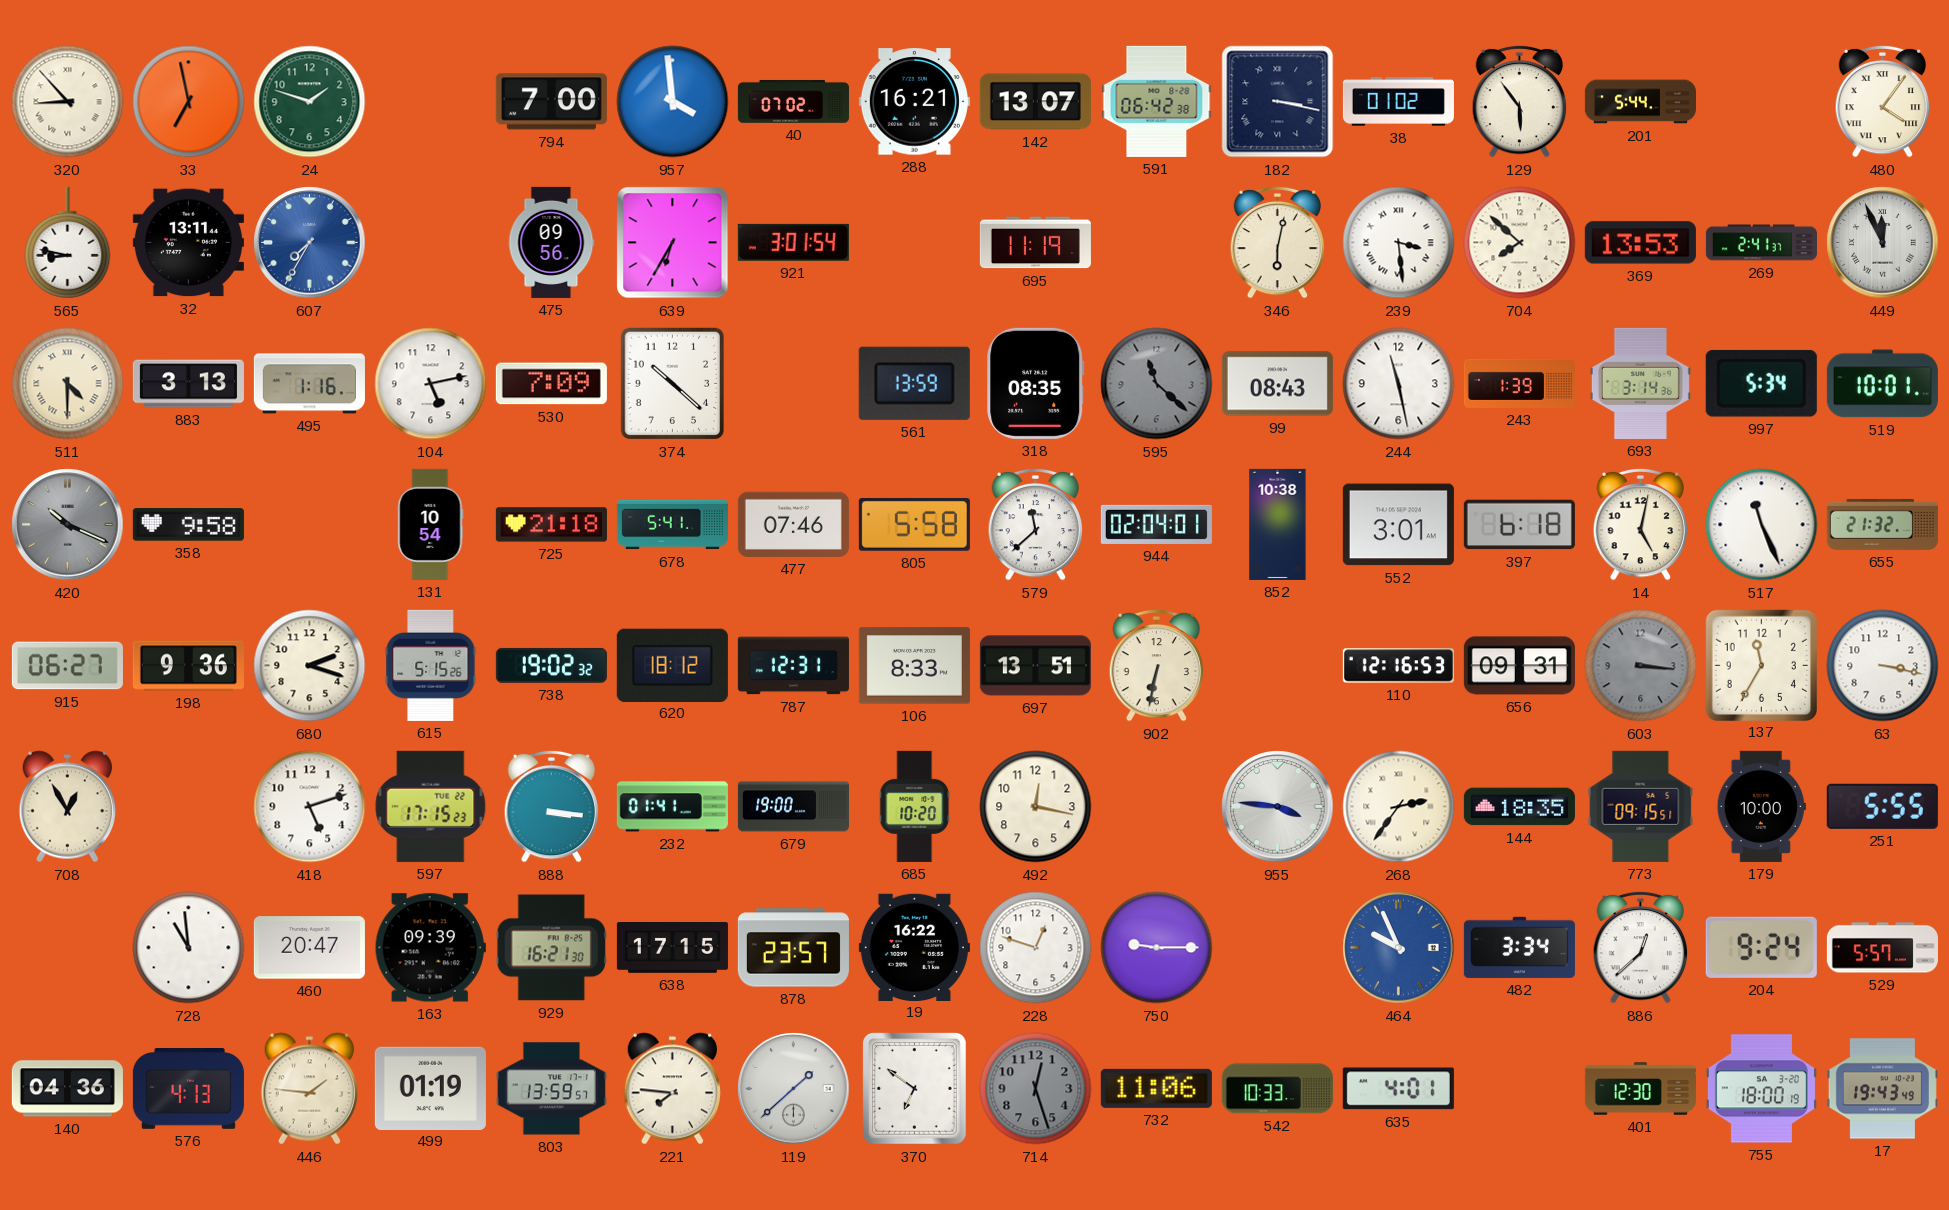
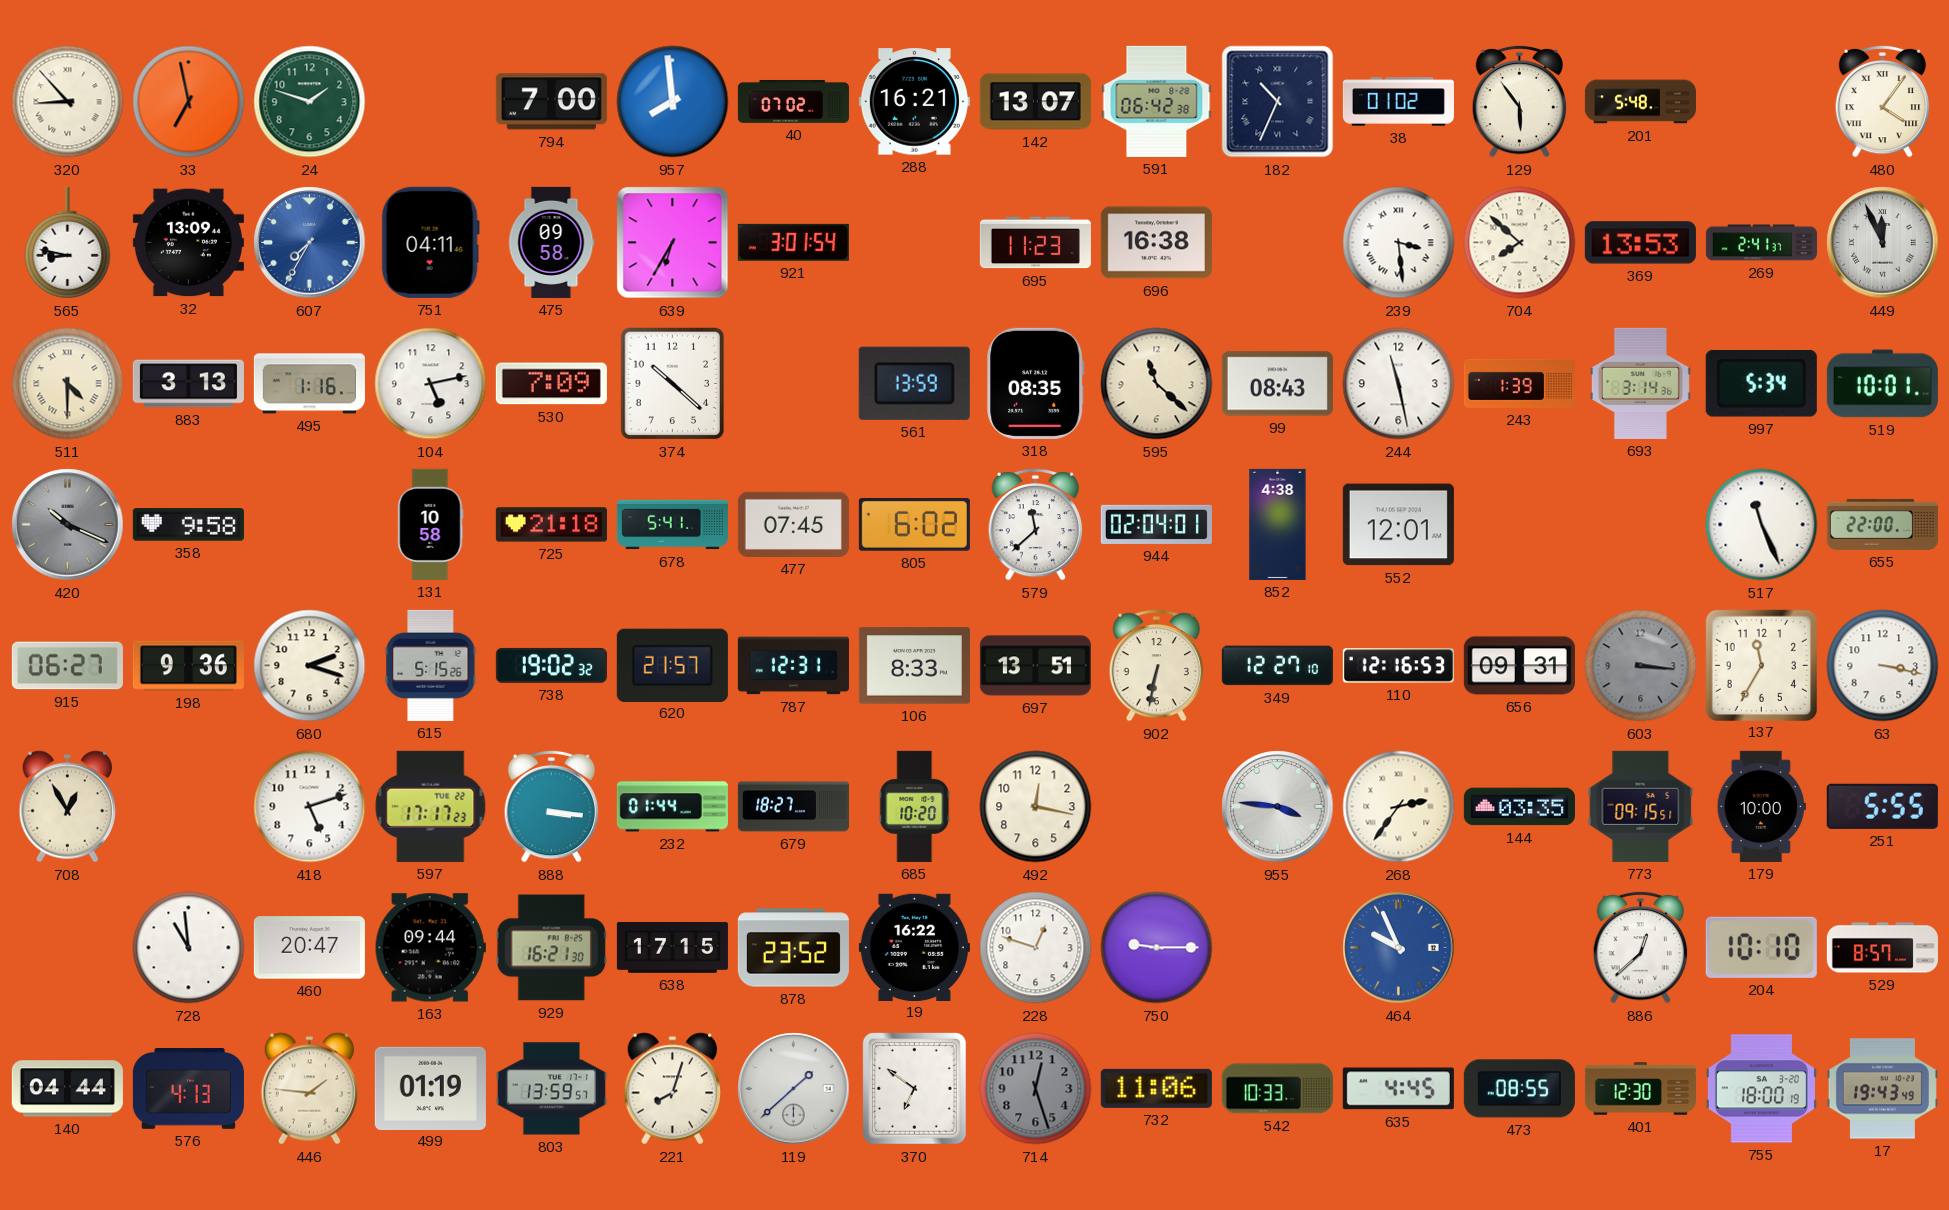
957: 3:59 -> 7:59 (673, 102)
182: 3:17 -> 10:34 (1278, 102)
201: 5:44 -> 5:48 (1640, 102)
32: 13:11 -> 13:09 (188, 243)
751: none -> 04:11 (430, 242)
475: 09:56 -> 09:58 (551, 242)
695: 11:19 -> 11:23 (1035, 243)
696: none -> 16:38 (1156, 243)
346: 6:02 -> none (1278, 242)
595 dial: grey -> cream (1157, 384)
131: 10:54 -> 10:58 (431, 524)
477: 07:46 -> 07:45 (793, 524)
805: 5:58 -> 6:02 (914, 525)
852: 10:38 -> 4:38 (1278, 524)
552: 3:01 -> 12:01 (1398, 525)
397: 6:18 -> none (1519, 525)
14: 5:02 -> none (1641, 524)
655: 21:32 -> 22:00 (1882, 524)
620: 18:12 -> 21:57 (672, 665)
349: none -> 12:27 (1277, 666)
597: 17:15 -> 17:17 (431, 806)
232: 01:41 -> 01:44 (672, 807)
679: 19:00 -> 18:27 (793, 807)
144: 18:35 -> 03:35 (1519, 807)
163: 09:39 -> 09:44 (430, 948)
878: 23:57 -> 23:52 (793, 948)
482: 3:34 -> none (1519, 947)
204: 9:24 -> 10:10 (1761, 947)
529: 5:57 -> 8:57 (1882, 948)
140: 04:36 -> 04:44 (67, 1089)
221: 7:46 -> 8:03 (673, 1089)
635: 4:01 -> 4:45 (1398, 1089)
473: none -> 08:55 (1519, 1089)
